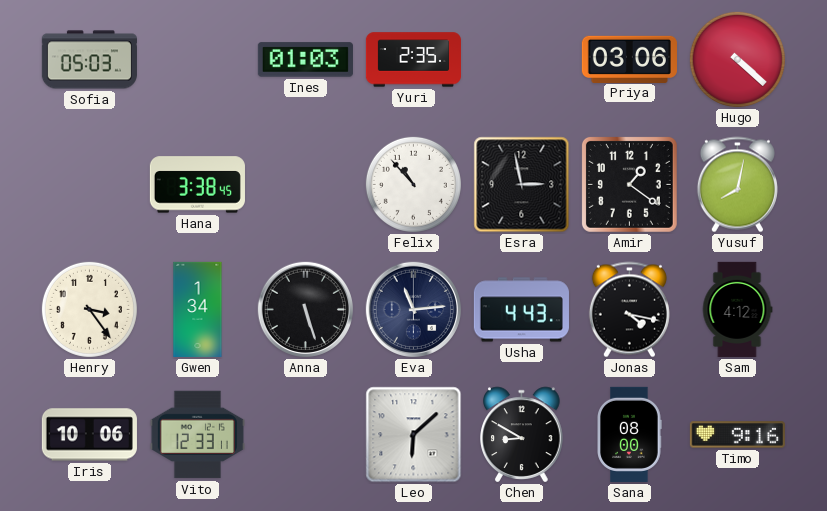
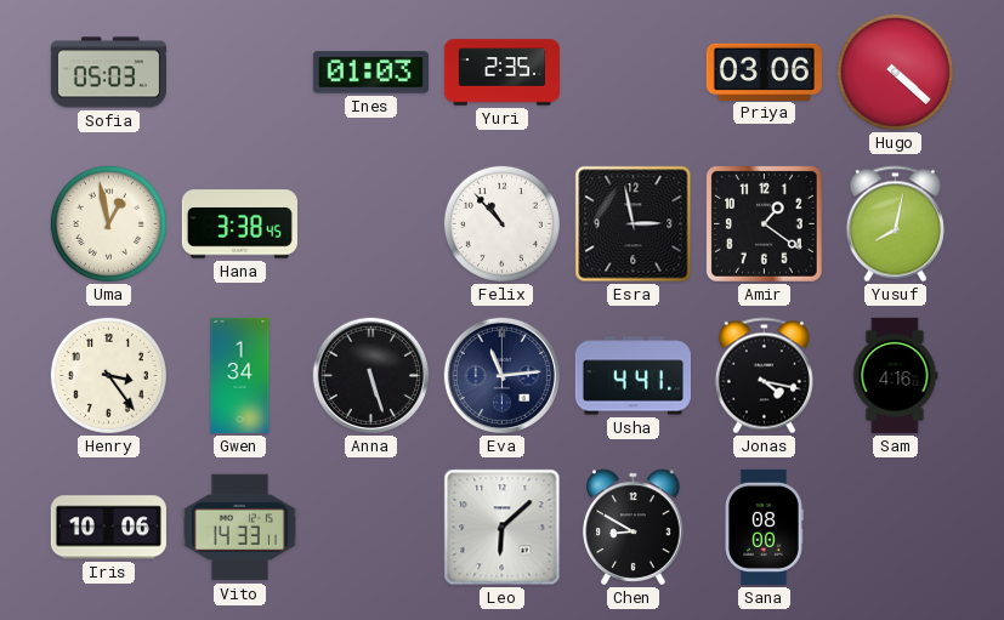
Uma: none -> 12:58 (108, 223)
Usha: 4:43 -> 4:41 (633, 376)
Sam: 4:12 -> 4:16 (895, 375)
Vito: 12:33 -> 14:33 (239, 528)
Timo: 9:16 -> none (737, 435)
